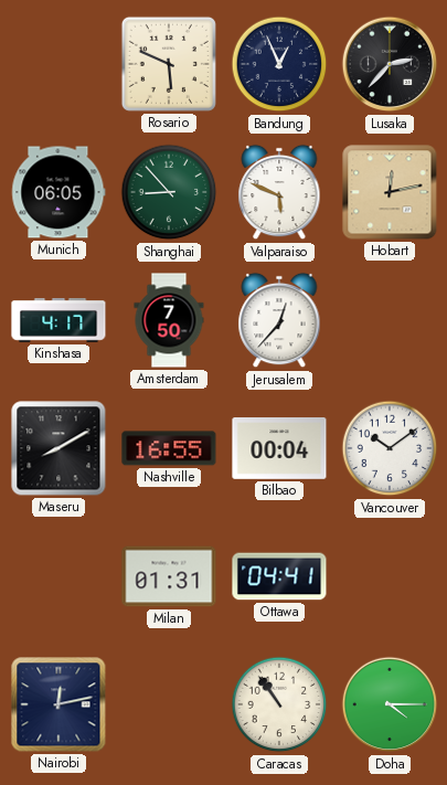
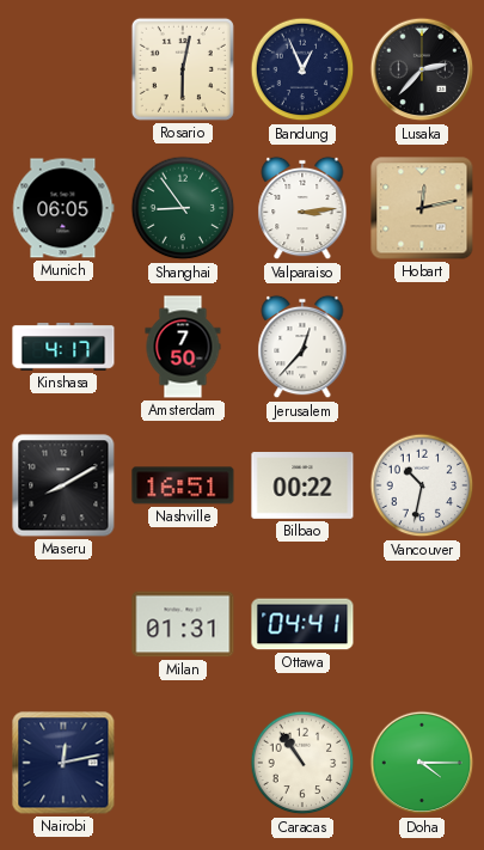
Rosario: 5:49 -> 6:02 (183, 69)
Shanghai: 8:53 -> 8:54 (183, 208)
Valparaiso: 5:49 -> 3:14 (302, 208)
Nashville: 16:55 -> 16:51 (183, 485)
Bilbao: 00:04 -> 00:22 (302, 487)
Vancouver: 10:09 -> 10:32 (422, 485)
